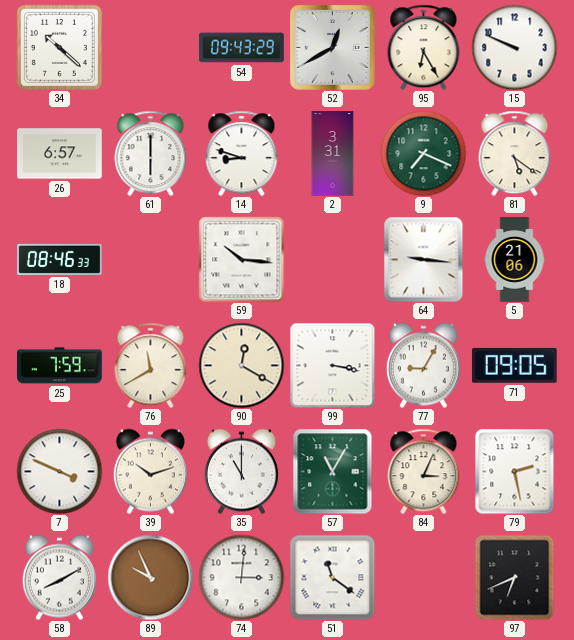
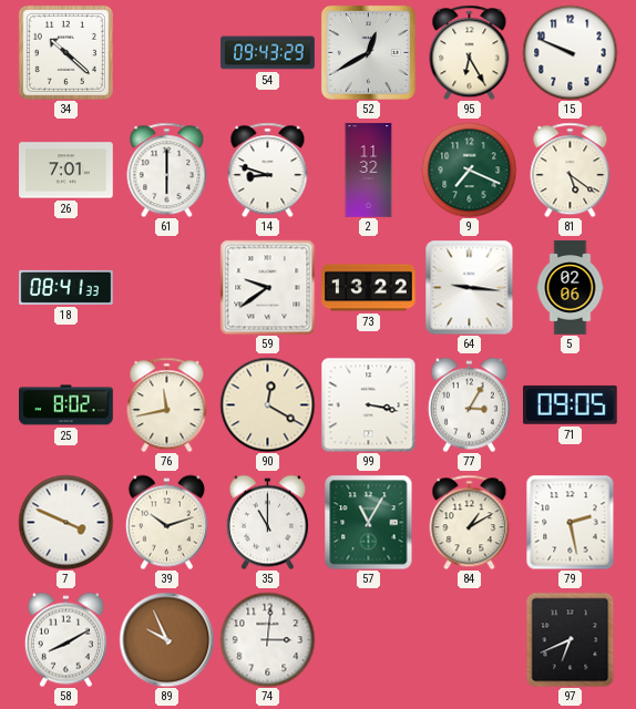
26: 6:57 -> 7:01 (66, 171)
2: 3:31 -> 11:32 (369, 171)
18: 08:46 -> 08:41 (66, 287)
59: 10:16 -> 9:39 (267, 287)
73: none -> 13:22 (369, 288)
5: 21:06 -> 02:06 (571, 288)
25: 7:59 -> 8:02 (66, 405)
76: 11:40 -> 11:43 (167, 404)
77: 9:05 -> 3:05 (469, 404)
84: 3:04 -> 1:10 (470, 522)
51: 11:21 -> none (332, 577)
